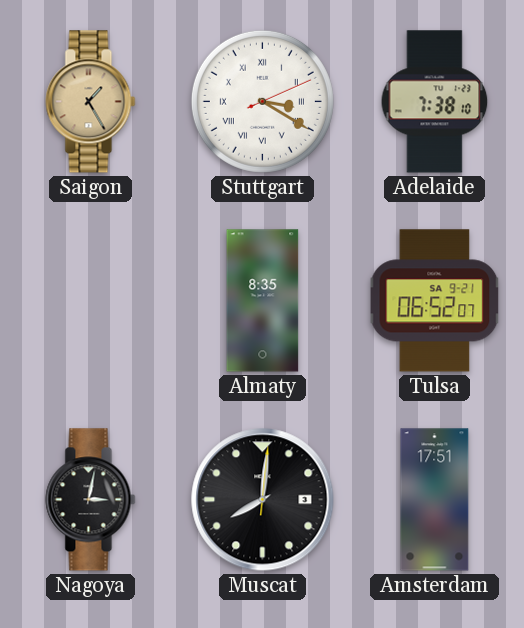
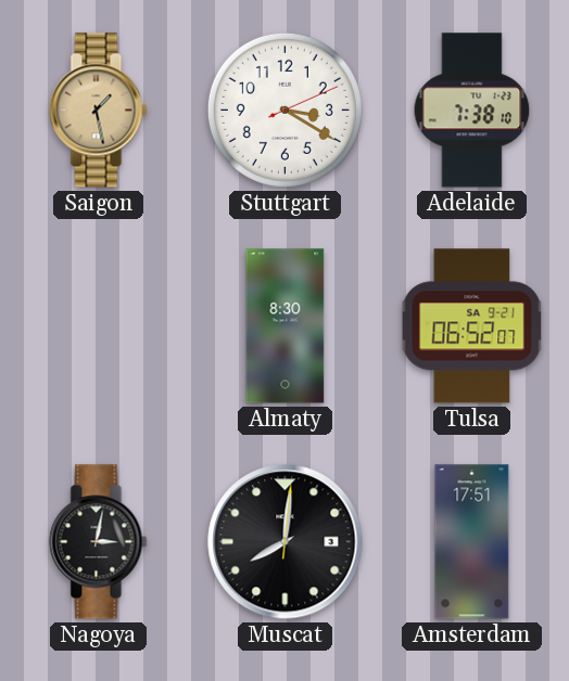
Saigon: 1:25 -> 1:28 (99, 111)
Stuttgart numerals: Roman -> Arabic (284, 110)
Almaty: 8:35 -> 8:30 (286, 326)
